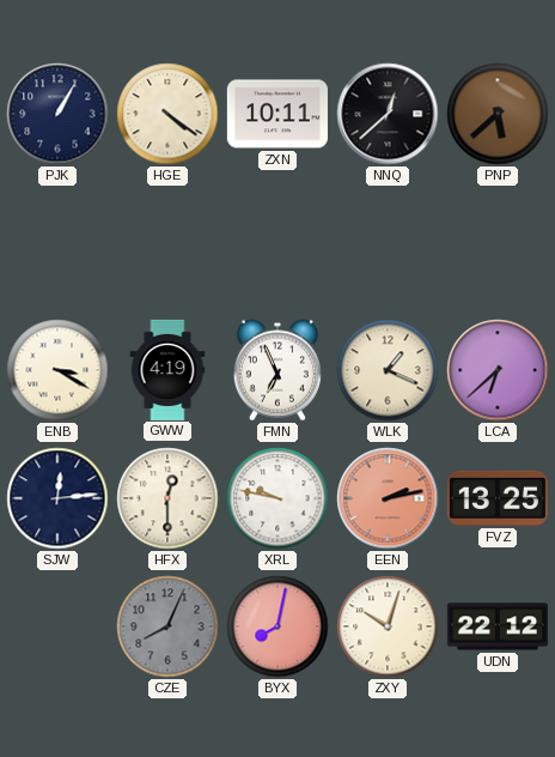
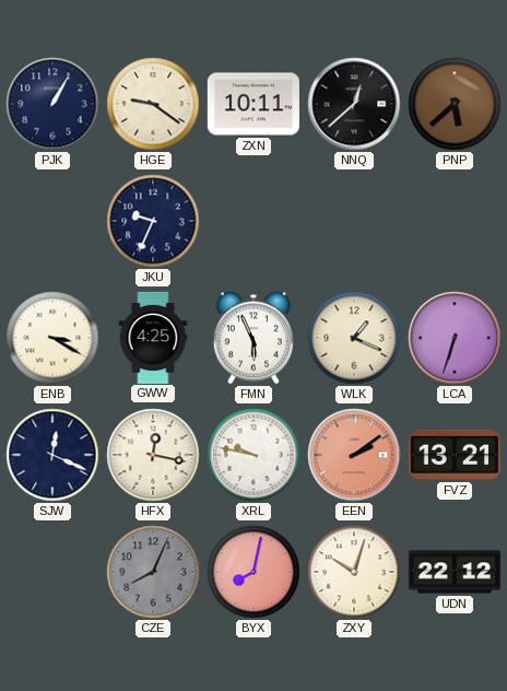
HGE: 4:21 -> 9:21 (153, 104)
JKU: none -> 9:34 (153, 221)
GWW: 4:19 -> 4:25 (153, 337)
FMN: 6:56 -> 5:56 (253, 338)
LCA: 6:38 -> 6:33 (455, 338)
SJW: 12:14 -> 12:19 (52, 455)
HFX: 12:30 -> 12:17 (153, 455)
EEN: 2:13 -> 2:09 (354, 455)
FVZ: 13:25 -> 13:21 (455, 455)
